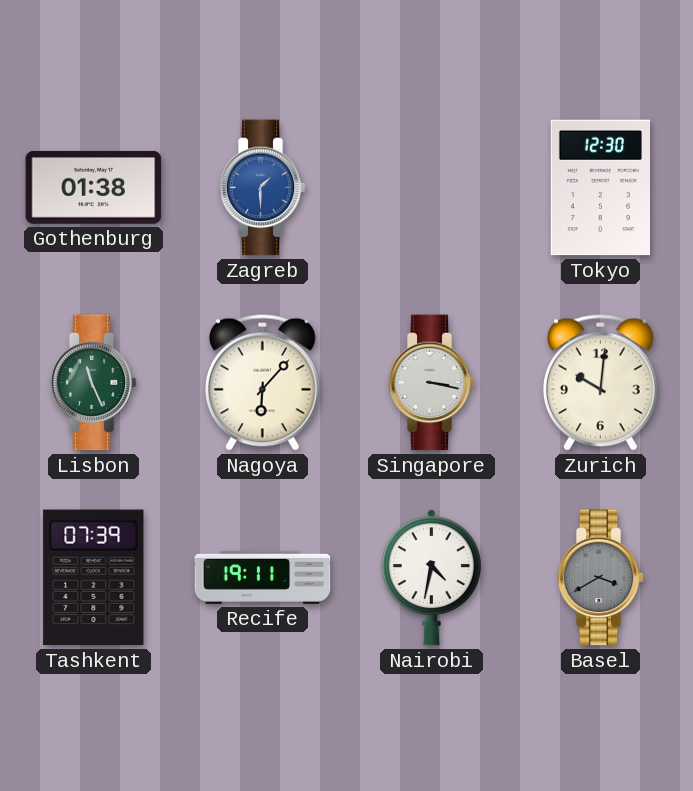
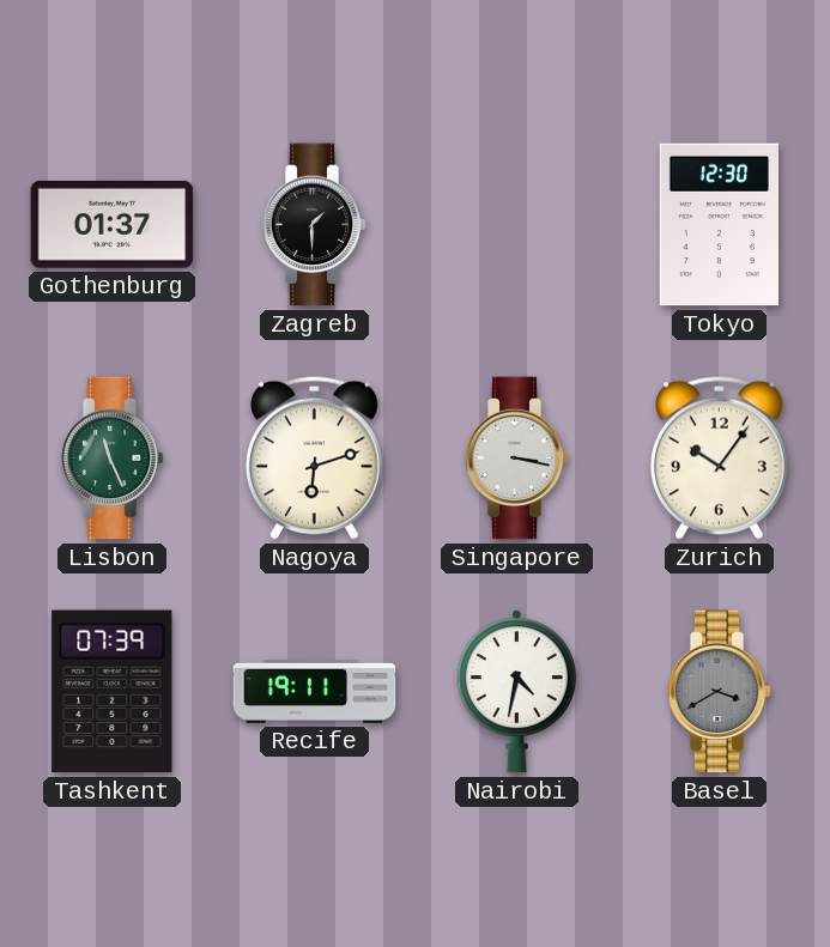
Gothenburg: 01:38 -> 01:37 (113, 224)
Zagreb dial: blue -> black (314, 225)
Nagoya: 6:07 -> 6:12 (314, 457)
Zurich: 10:01 -> 10:06 (719, 457)
